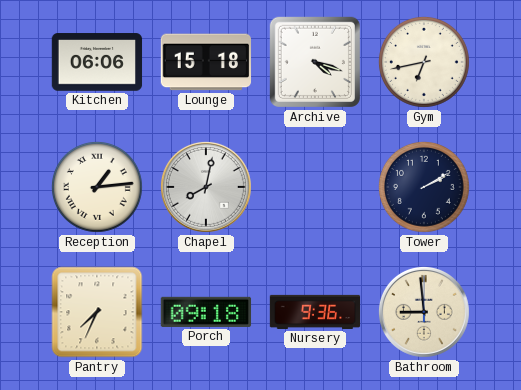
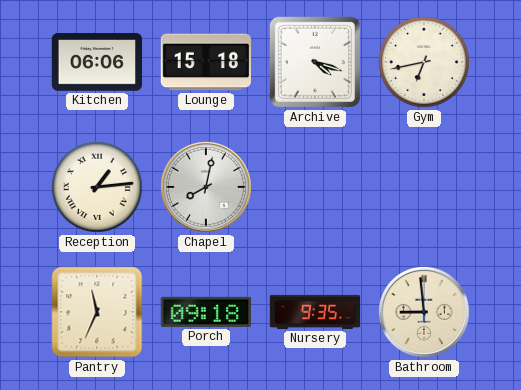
Tower: 2:10 -> none (424, 187)
Pantry: 7:34 -> 11:34 (97, 312)
Nursery: 9:36 -> 9:35 (315, 312)
